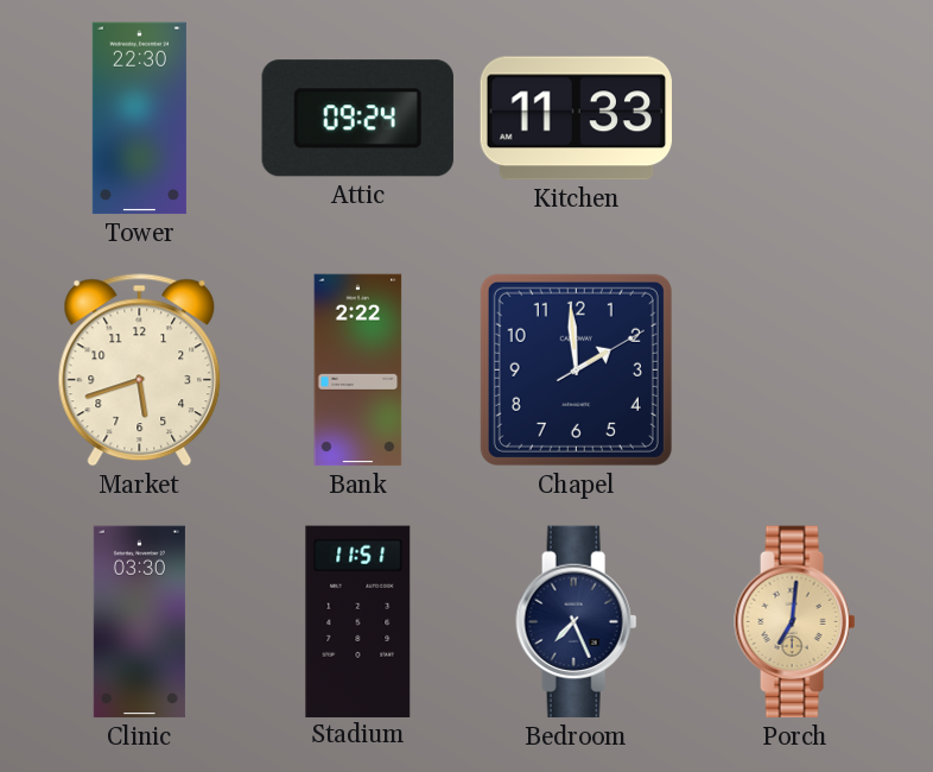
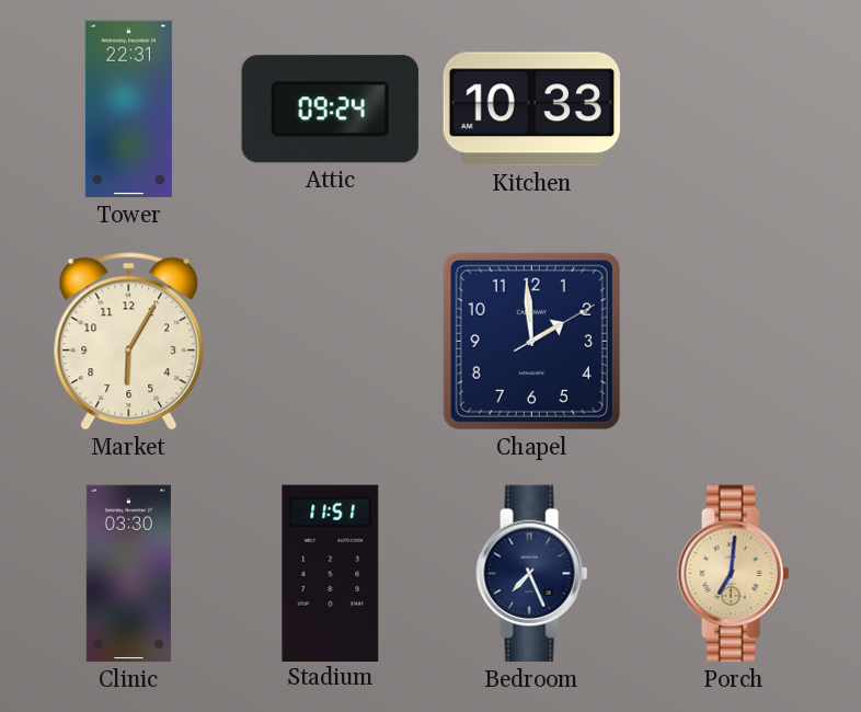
Tower: 22:30 -> 22:31 (128, 110)
Kitchen: 11:33 -> 10:33 (531, 110)
Market: 5:42 -> 6:05 (129, 342)
Bank: 2:22 -> none (358, 371)
